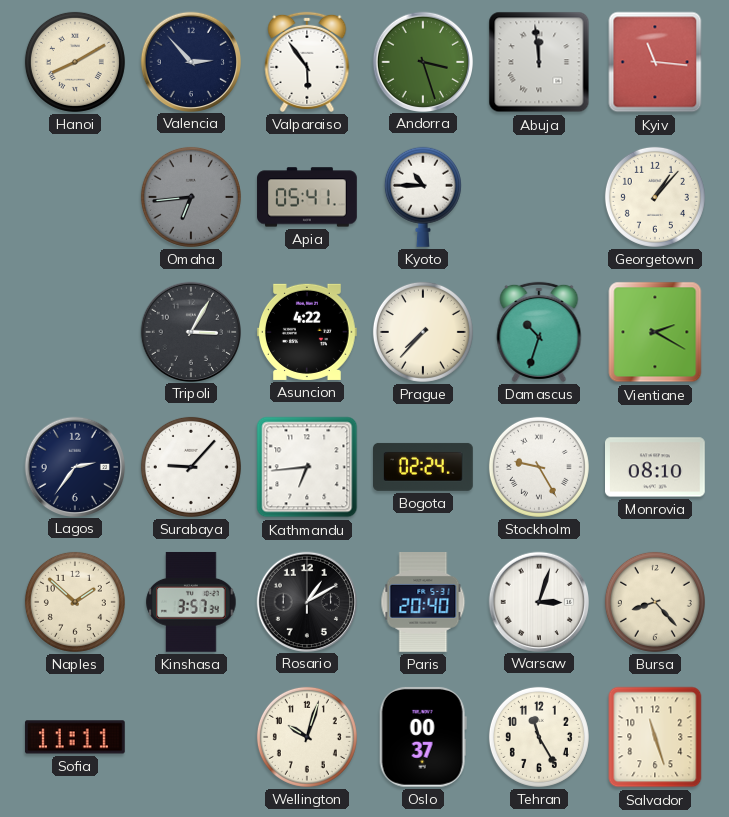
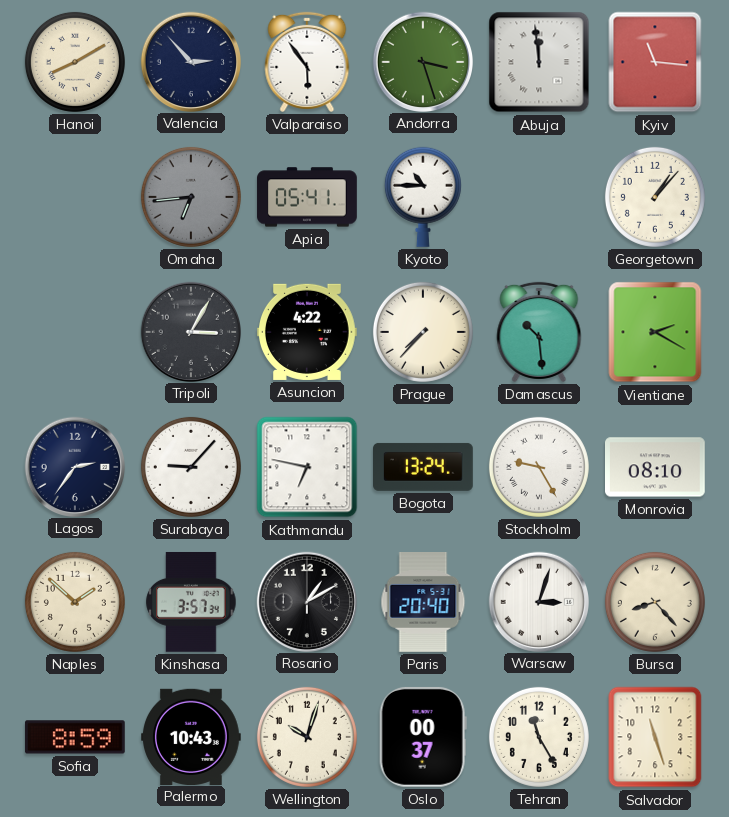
Damascus: 10:33 -> 10:29 (539, 332)
Kathmandu: 6:44 -> 6:47 (307, 467)
Bogota: 02:24 -> 13:24 (424, 467)
Sofia: 11:11 -> 8:59 (75, 737)
Palermo: none -> 10:43 (192, 736)
